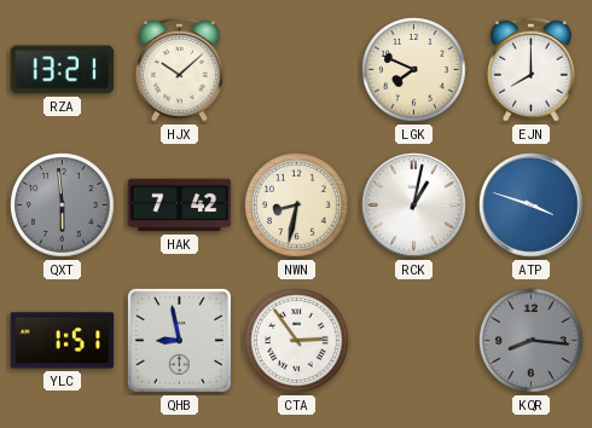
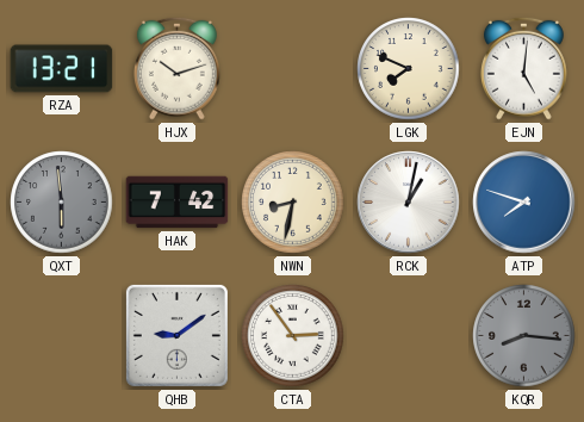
HJX: 10:08 -> 10:12 (176, 68)
EJN: 8:00 -> 5:01 (523, 68)
ATP: 3:48 -> 7:48 (524, 203)
YLC: 1:51 -> none (63, 341)
QHB: 8:58 -> 9:09 (176, 335)
